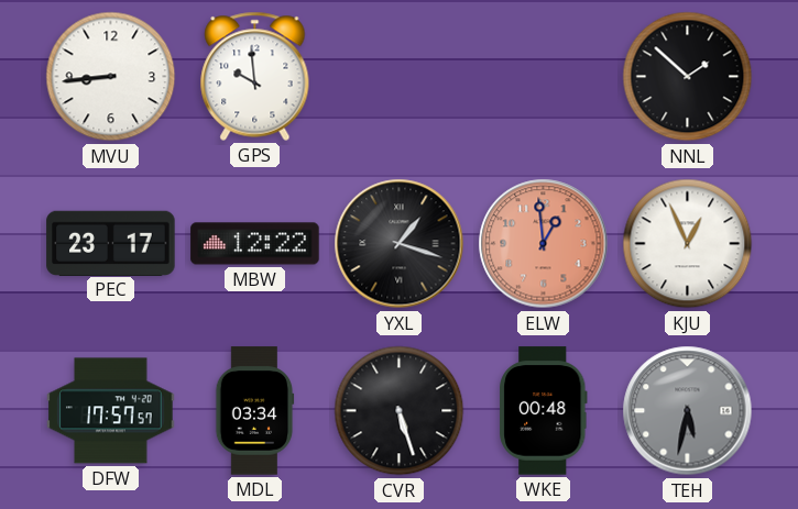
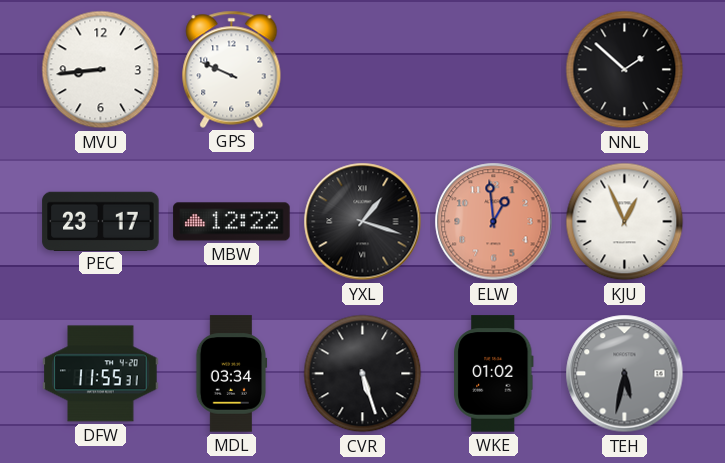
GPS: 9:59 -> 9:49 (232, 69)
DFW: 17:57 -> 11:55 (101, 374)
WKE: 00:48 -> 01:02 (494, 374)
